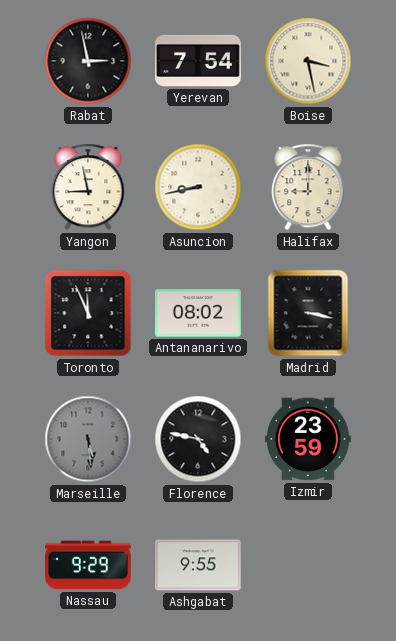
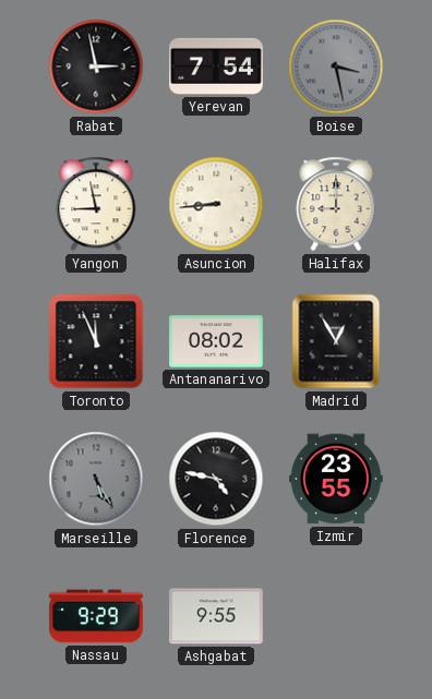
Boise dial: cream -> grey (336, 67)
Asuncion: 8:43 -> 8:44 (216, 204)
Madrid: 3:17 -> 12:55 (336, 341)
Marseille: 5:29 -> 5:25 (96, 479)
Izmir: 23:59 -> 23:55 (337, 479)
